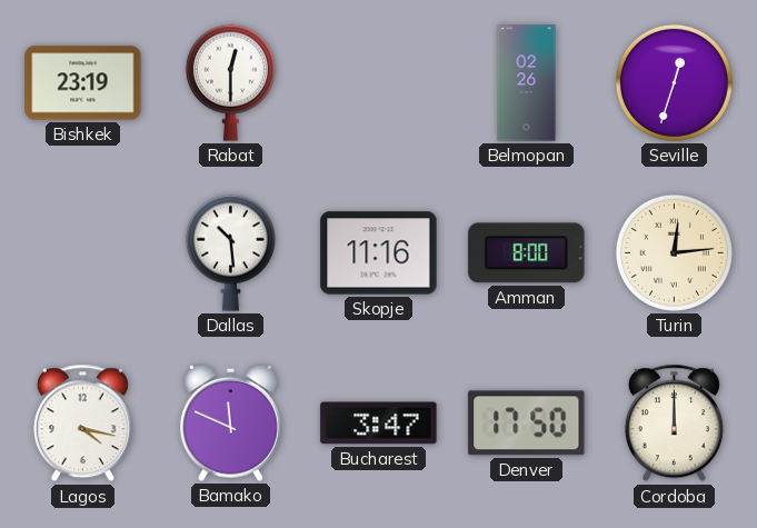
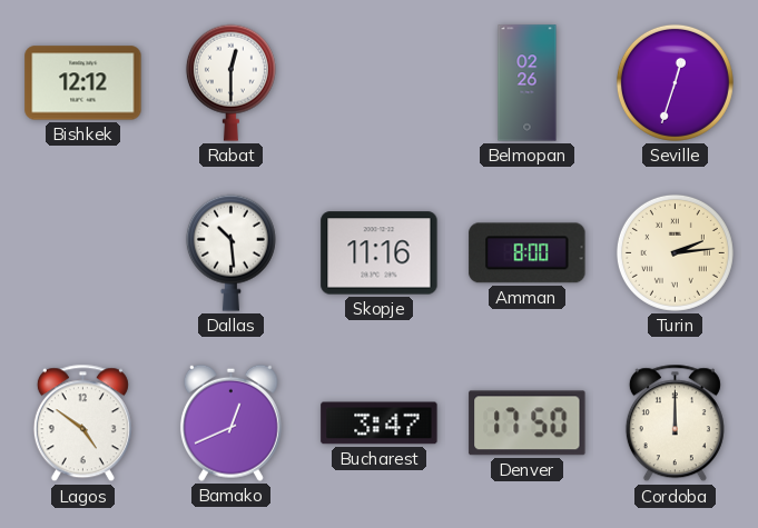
Bishkek: 23:19 -> 12:12 (83, 83)
Turin: 12:14 -> 2:14 (675, 252)
Lagos: 4:17 -> 4:51 (82, 424)
Bamako: 11:49 -> 12:41 (230, 422)
